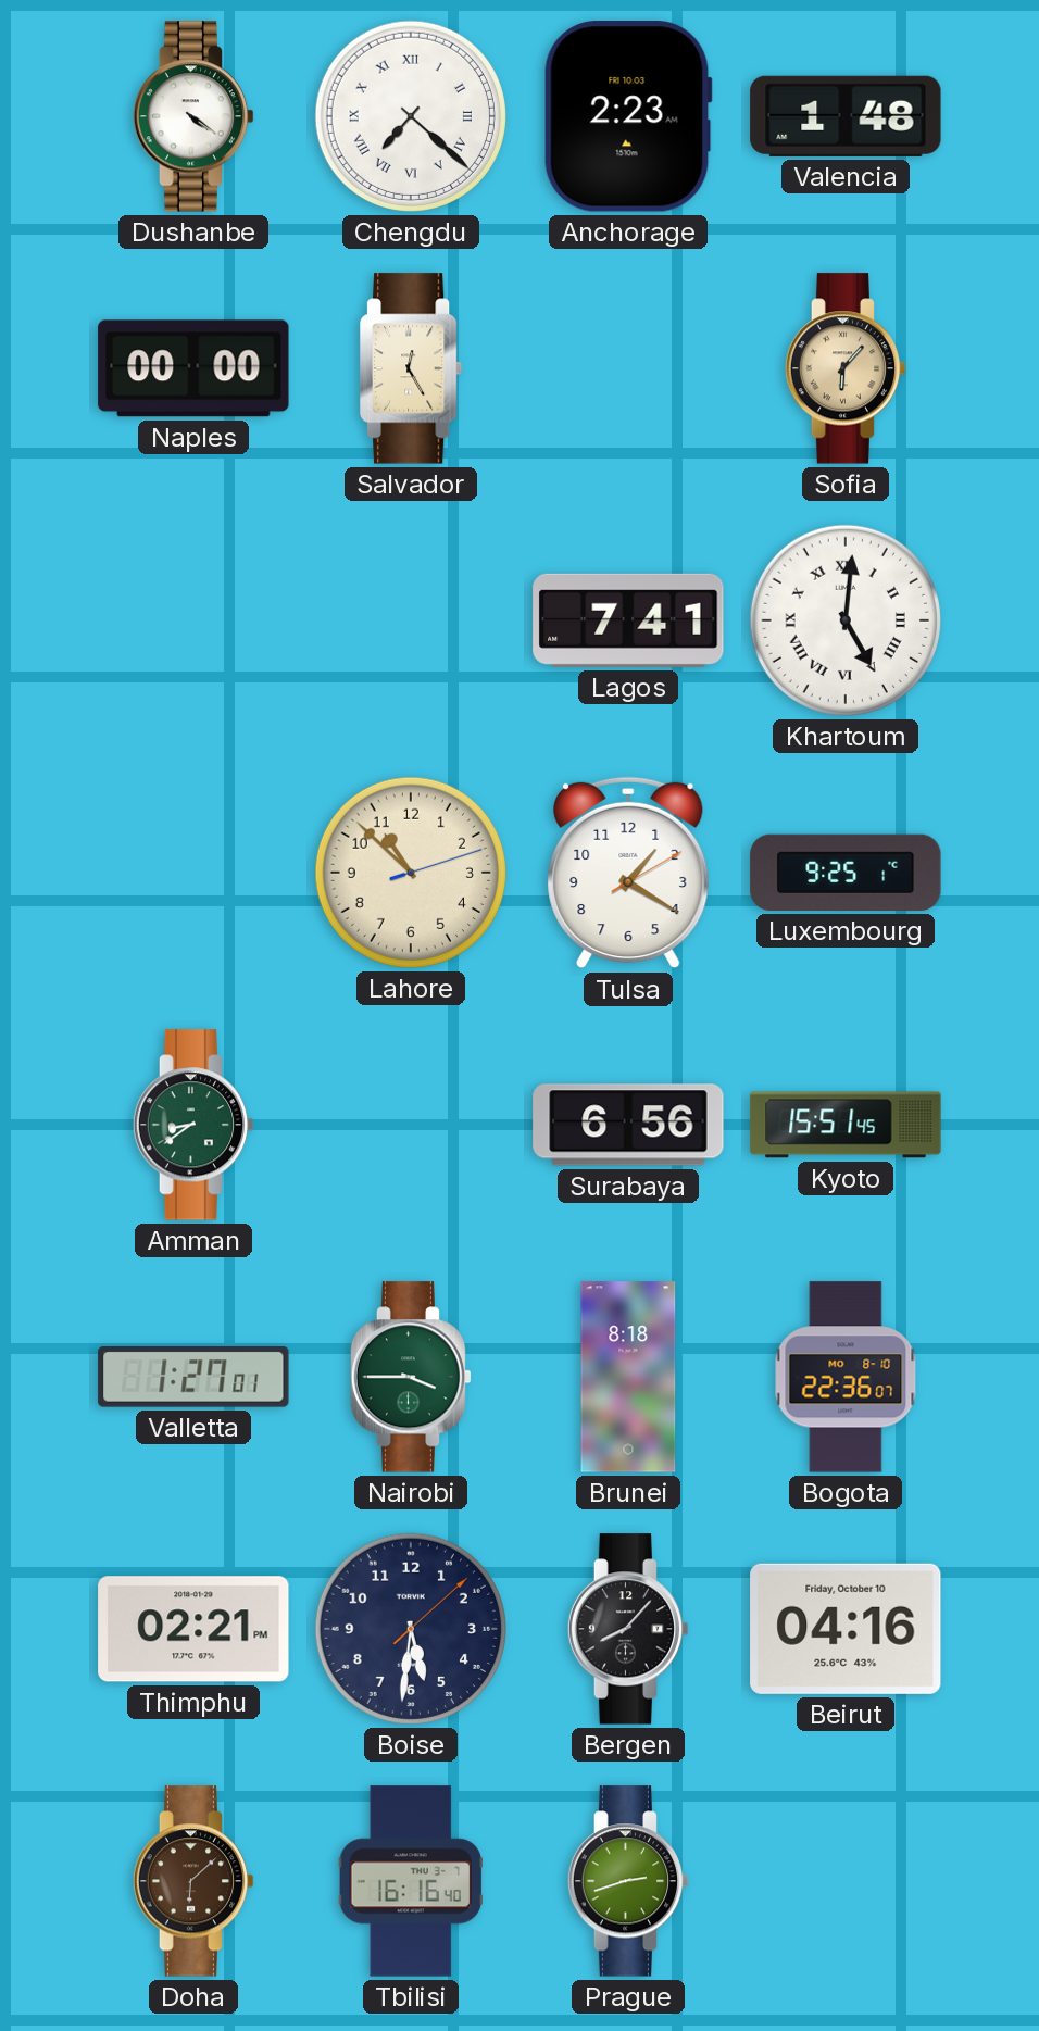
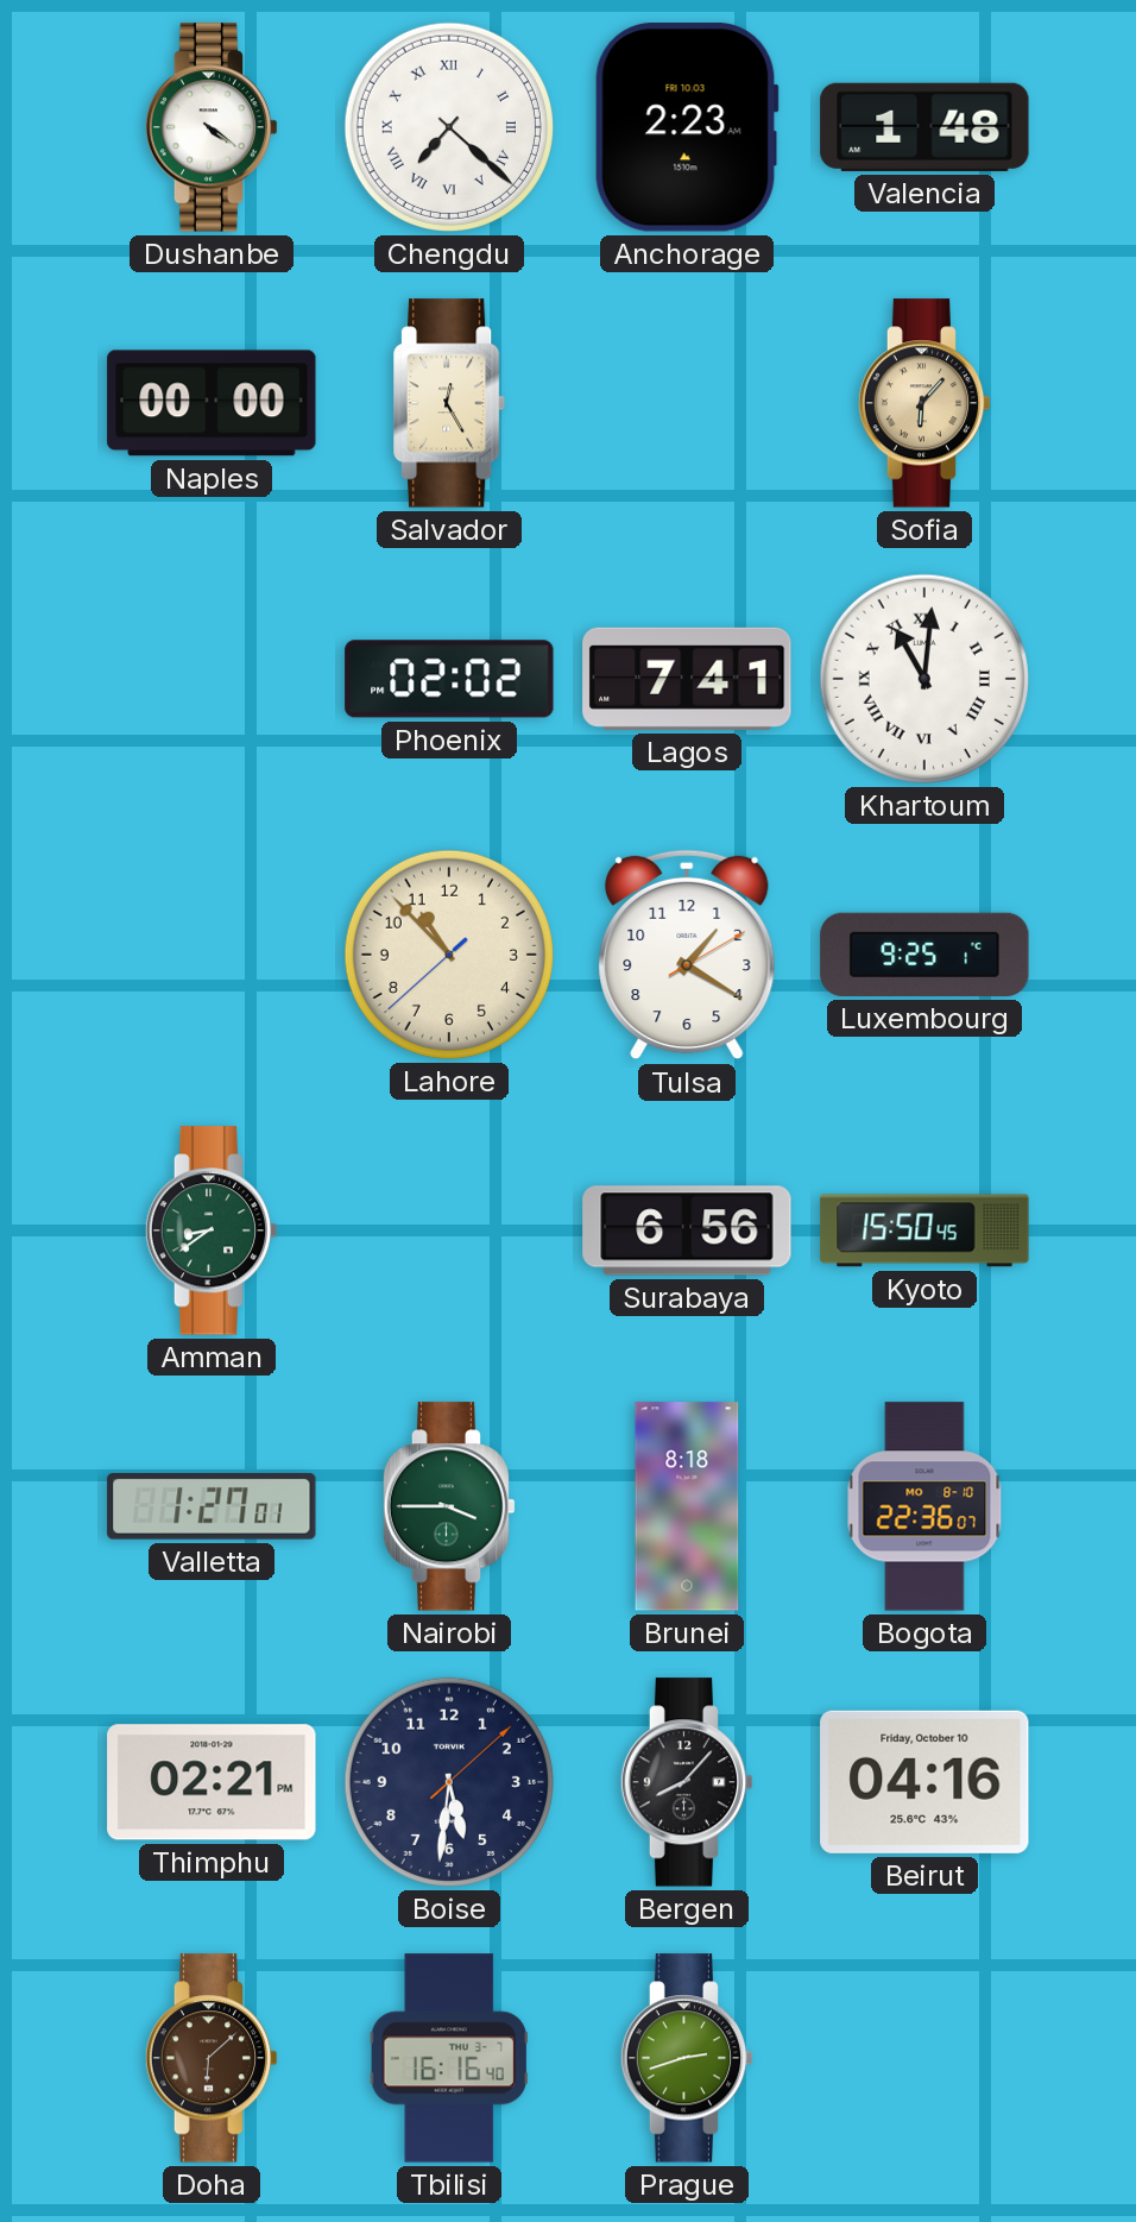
Phoenix: none -> 02:02 (449, 679)
Khartoum: 5:01 -> 11:01 (924, 679)
Lahore: 10:52:12 -> 10:52:38 (449, 955)
Kyoto: 15:51 -> 15:50 (924, 1230)
